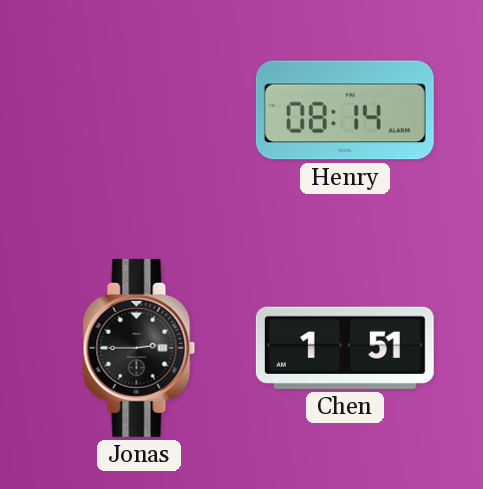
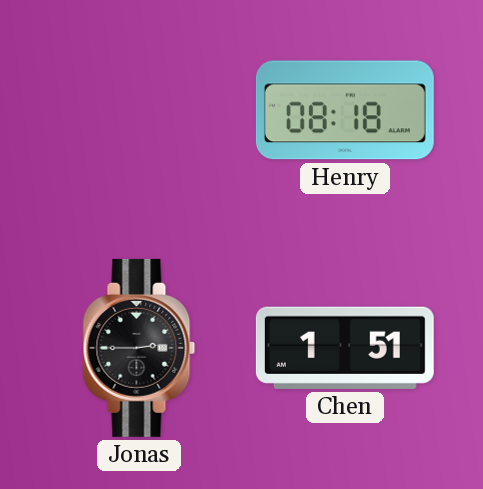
Henry: 08:14 -> 08:18 (345, 110)
